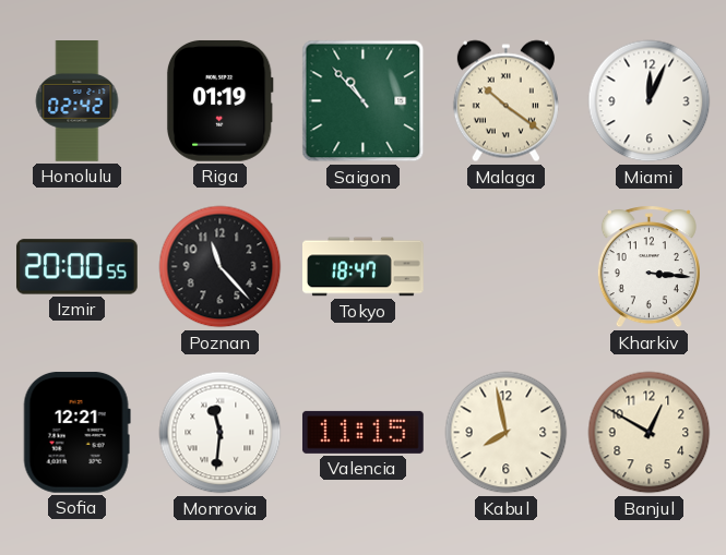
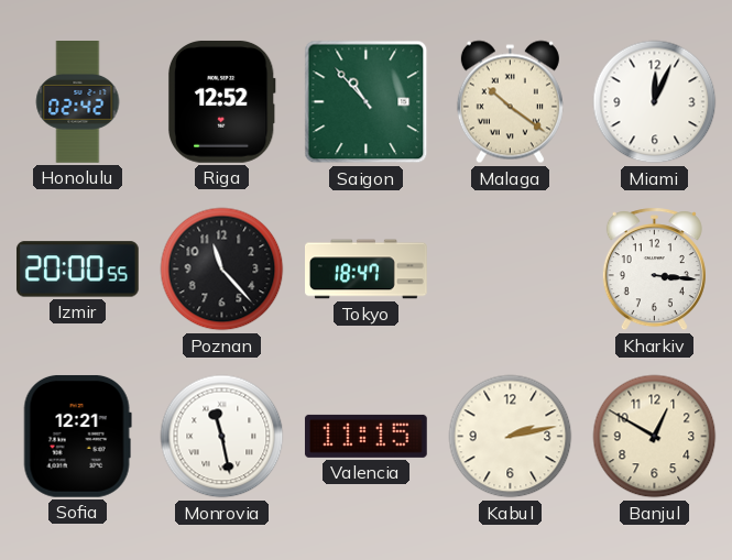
Riga: 01:19 -> 12:52 (221, 101)
Monrovia: 11:31 -> 11:28 (222, 437)
Kabul: 7:58 -> 2:13 (511, 437)
